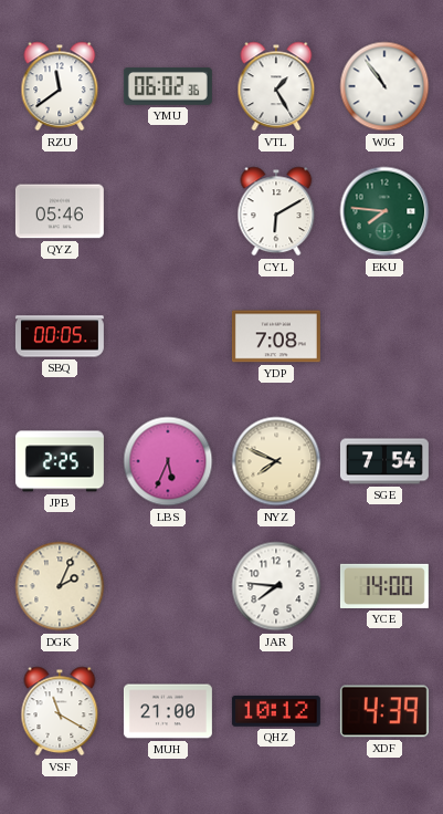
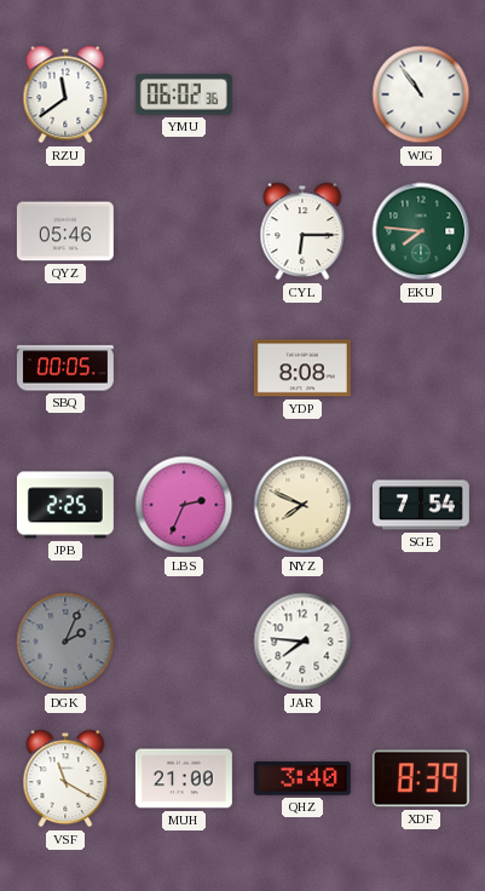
VTL: 1:25 -> none (276, 86)
CYL: 6:10 -> 6:15 (302, 231)
YDP: 7:08 -> 8:08 (302, 368)
LBS: 5:34 -> 2:34 (184, 505)
DGK dial: cream -> grey (65, 642)
YCE: 14:00 -> none (384, 586)
QHZ: 10:12 -> 3:40 (302, 778)
XDF: 4:39 -> 8:39 (421, 778)
